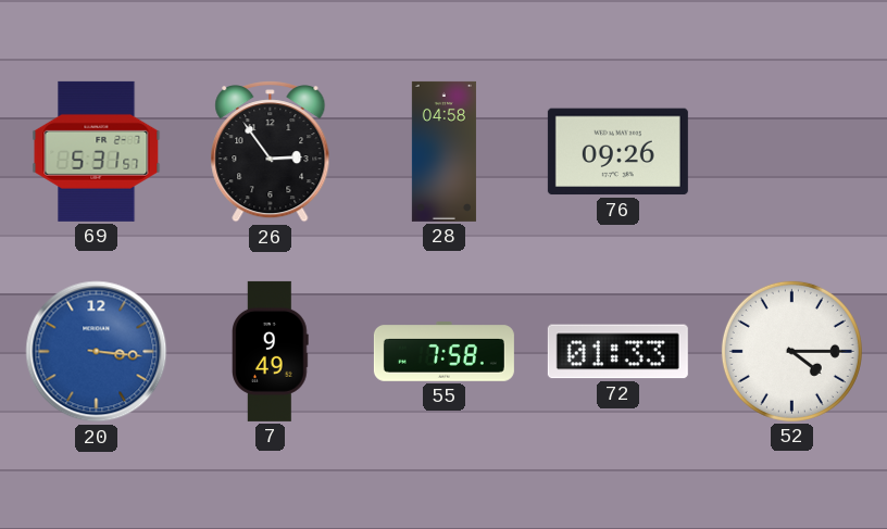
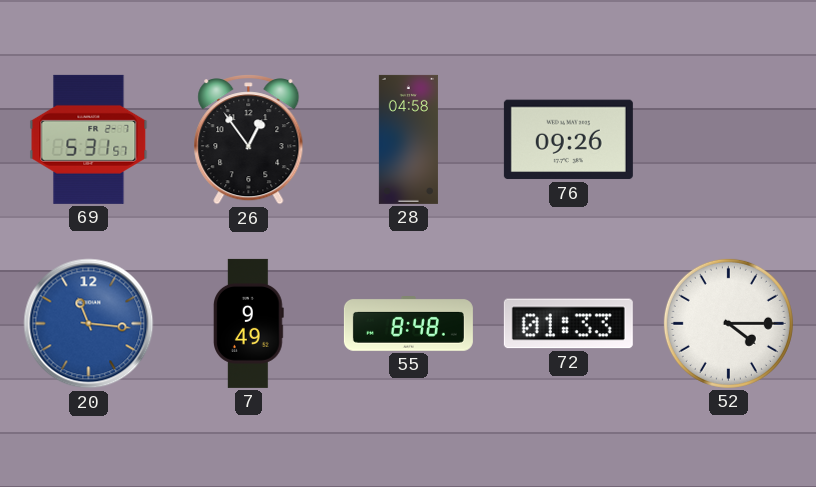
26: 2:54 -> 12:54 (249, 140)
20: 3:16 -> 11:16 (89, 324)
55: 7:58 -> 8:48 (408, 324)
